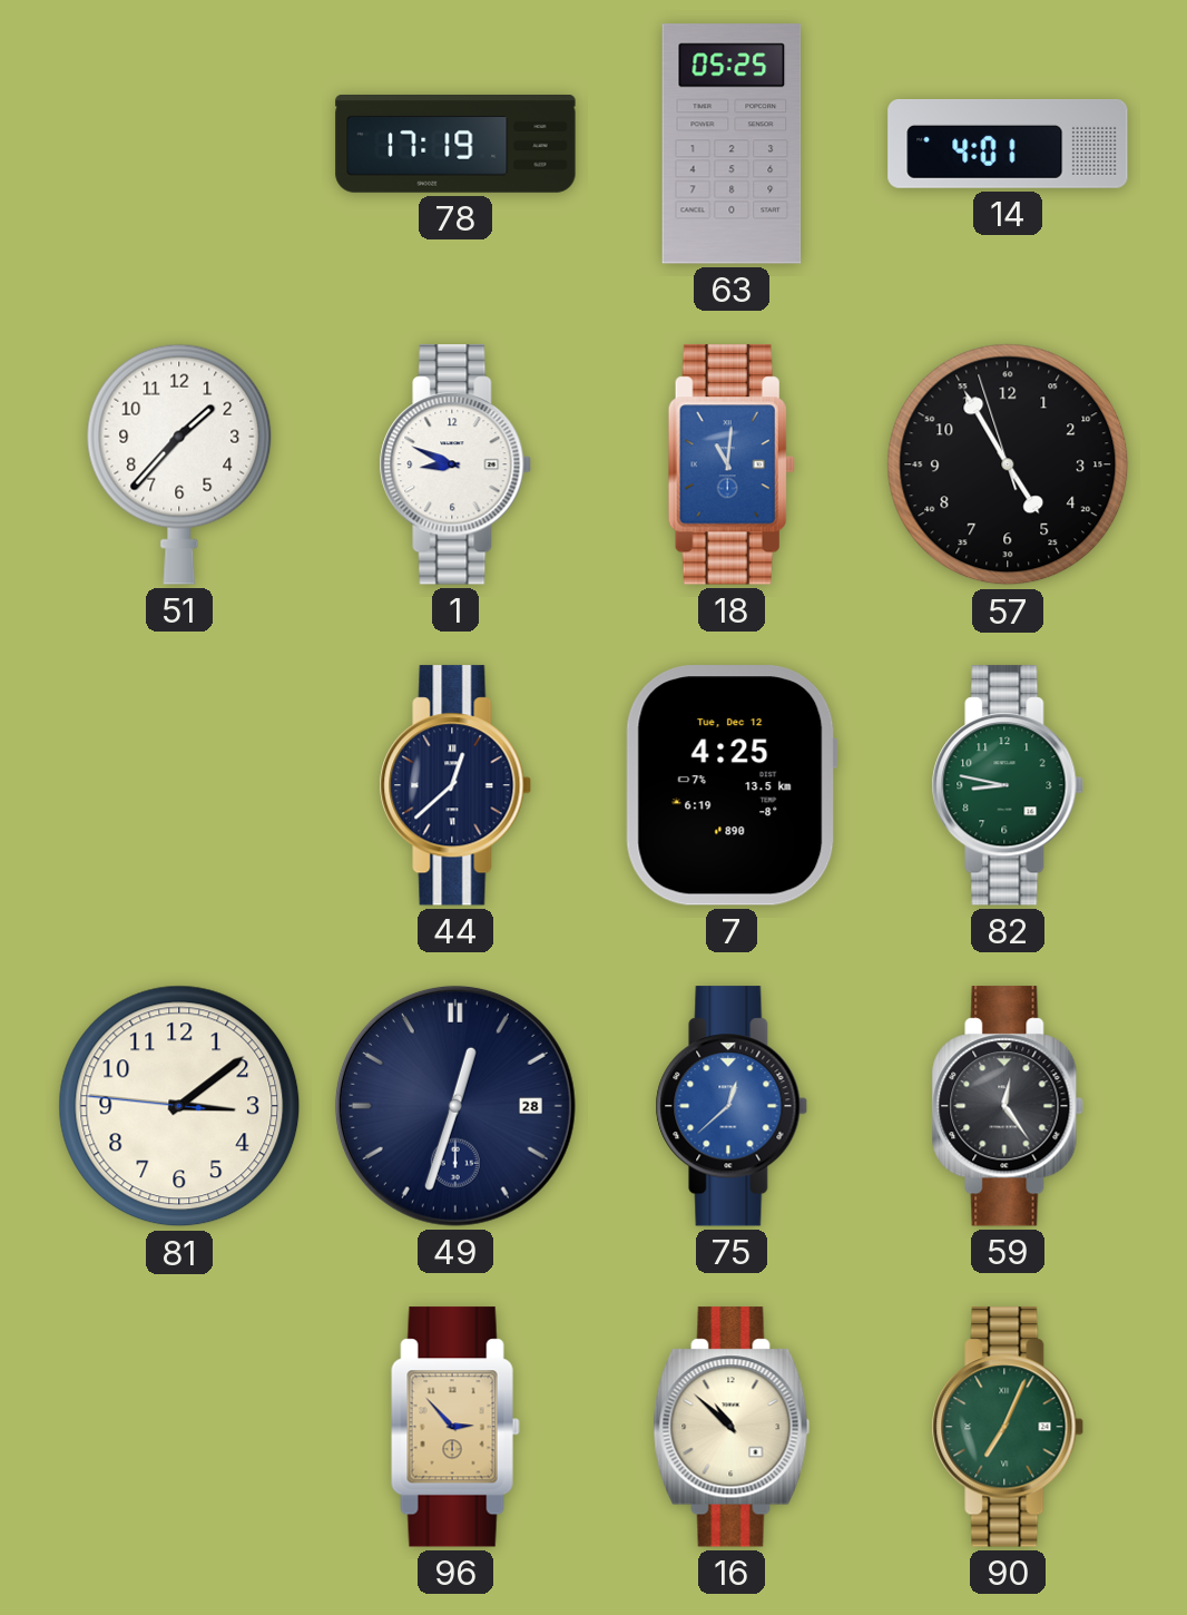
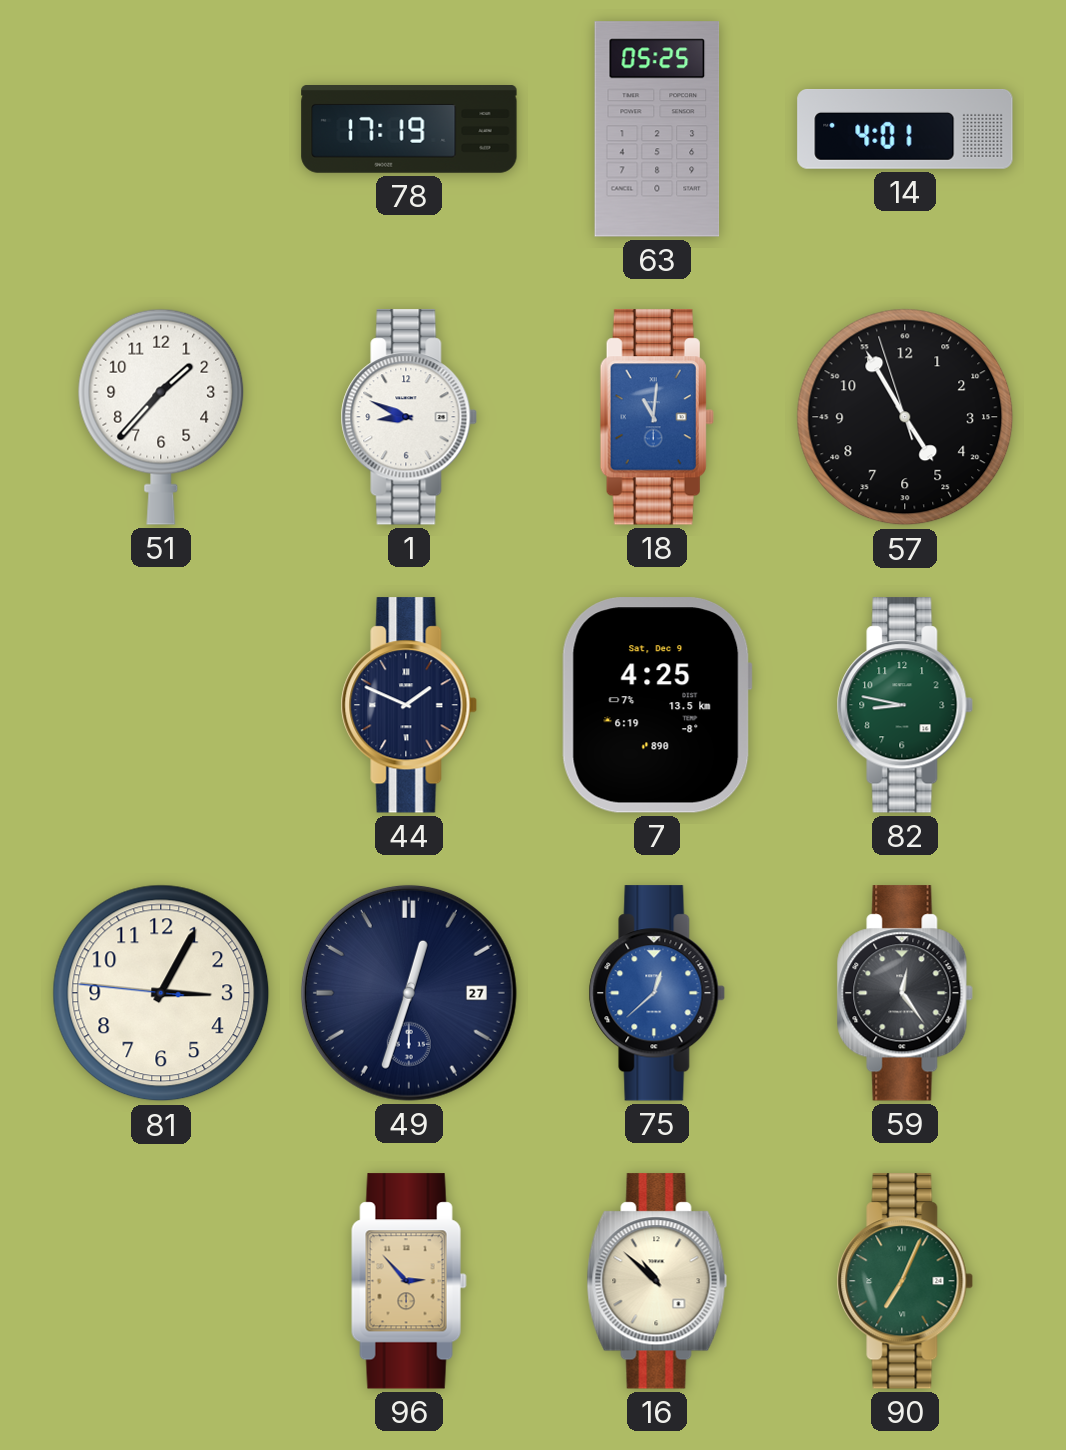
44: 12:38 -> 1:49 (409, 705)
7 date: Tue, Dec 12 -> Sat, Dec 9 (657, 705)
81: 3:08 -> 3:04 (161, 993)
49 date: 28 -> 27 (409, 993)
